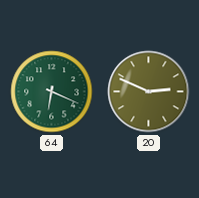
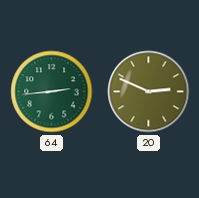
64: 6:19 -> 2:44 (52, 92)
